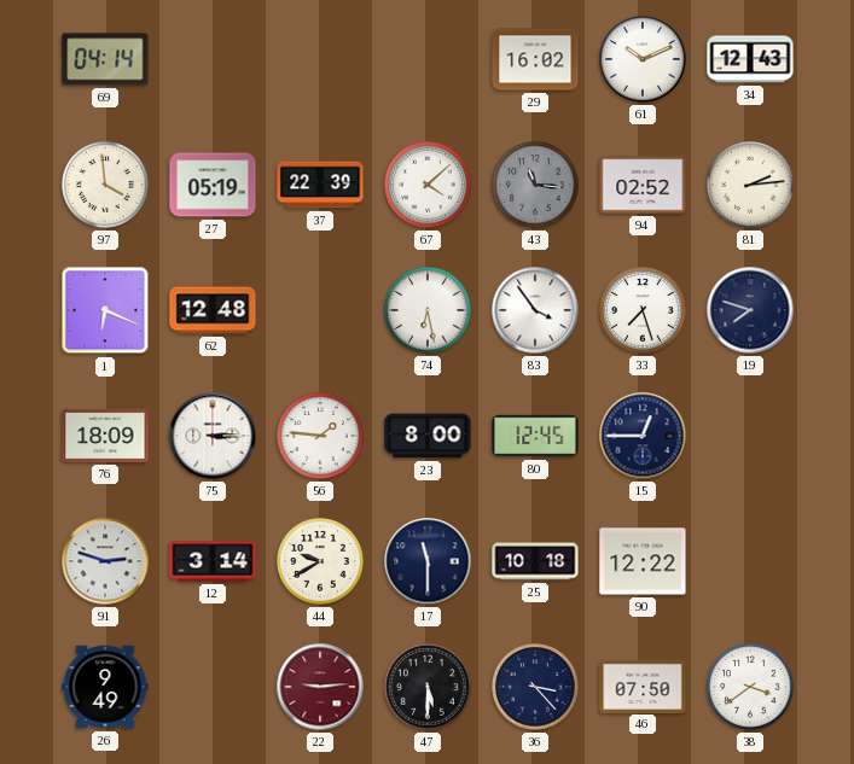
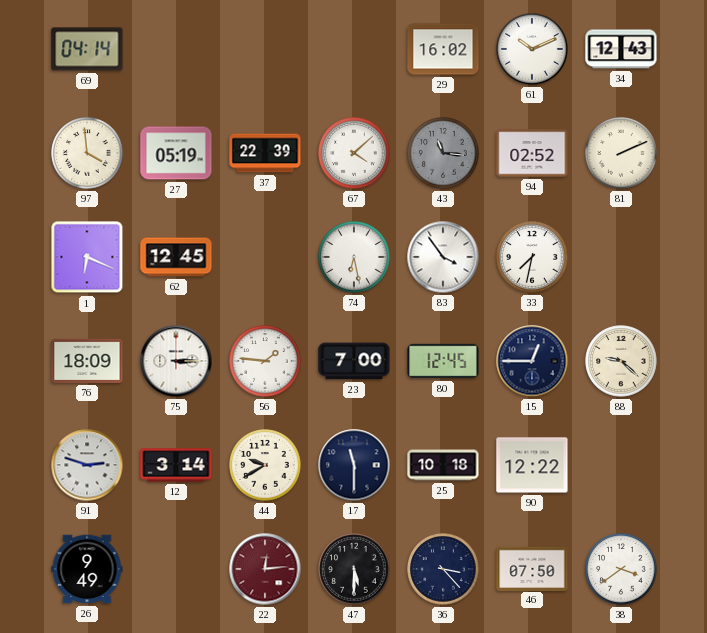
81: 2:14 -> 2:11 (621, 153)
62: 12:48 -> 12:45 (176, 257)
33: 7:27 -> 7:32 (532, 257)
19: 7:48 -> none (750, 310)
23: 8:00 -> 7:00 (354, 361)
88: none -> 9:22 (621, 361)
22: 9:14 -> 12:14 (265, 569)
